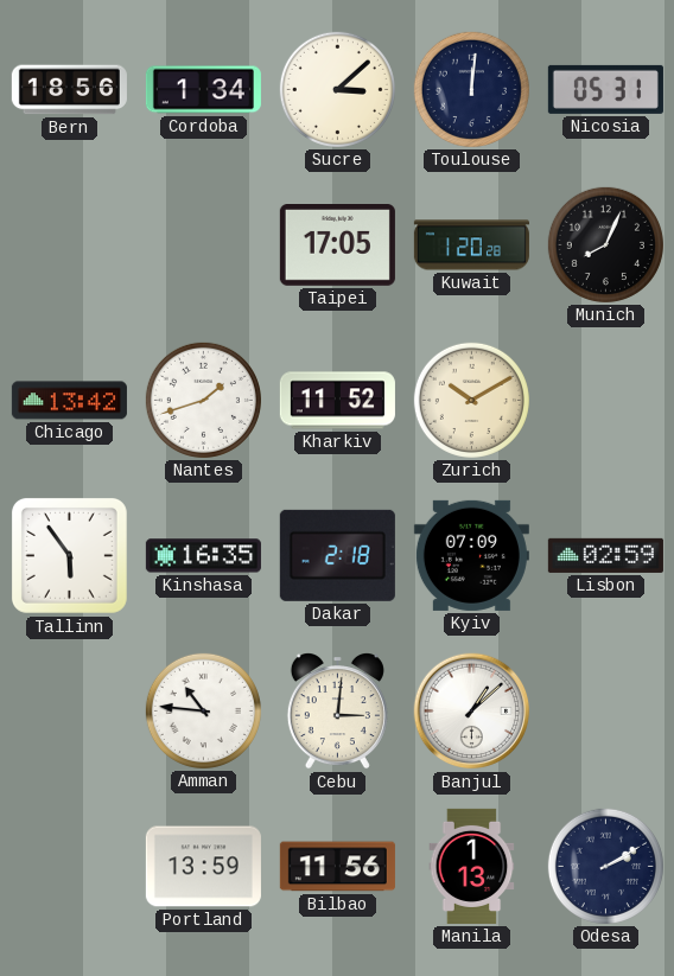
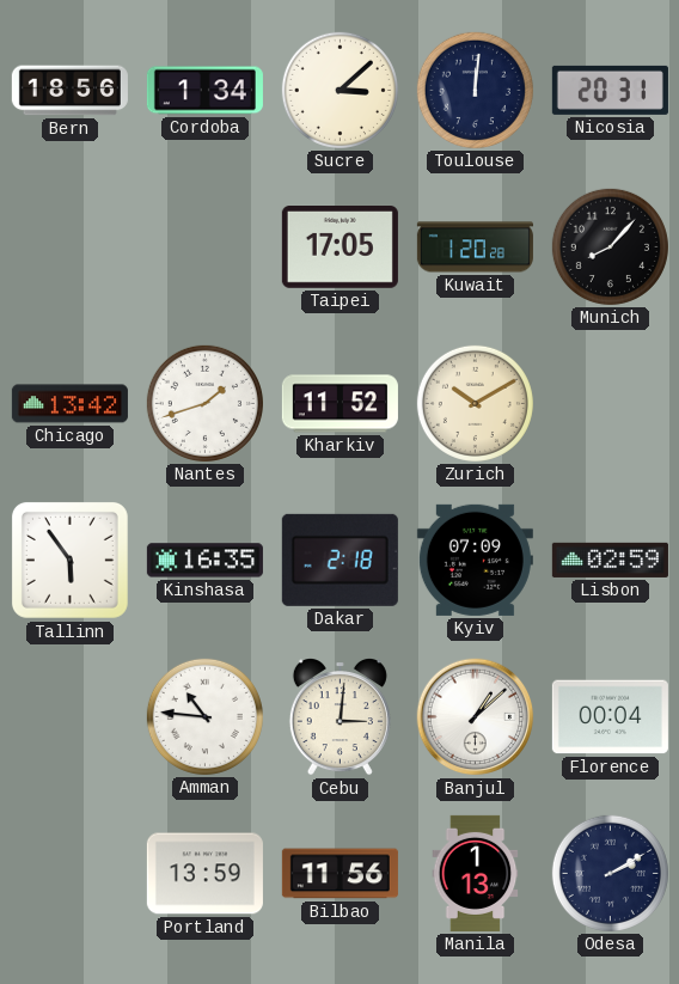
Nicosia: 05:31 -> 20:31 (610, 90)
Munich: 8:04 -> 8:07 (610, 246)
Florence: none -> 00:04 (610, 717)
